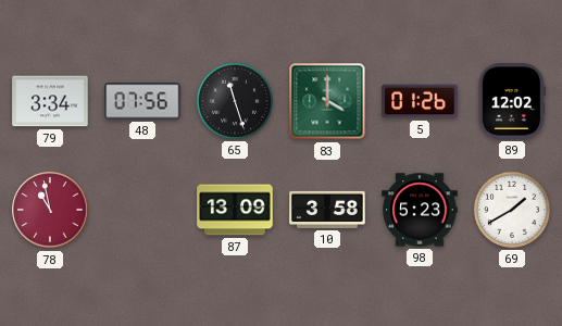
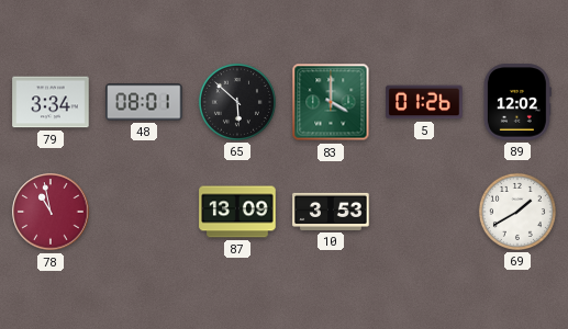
48: 07:56 -> 08:01 (144, 102)
65: 11:27 -> 5:52 (237, 102)
10: 3:58 -> 3:53 (331, 212)
98: 5:23 -> none (420, 210)
